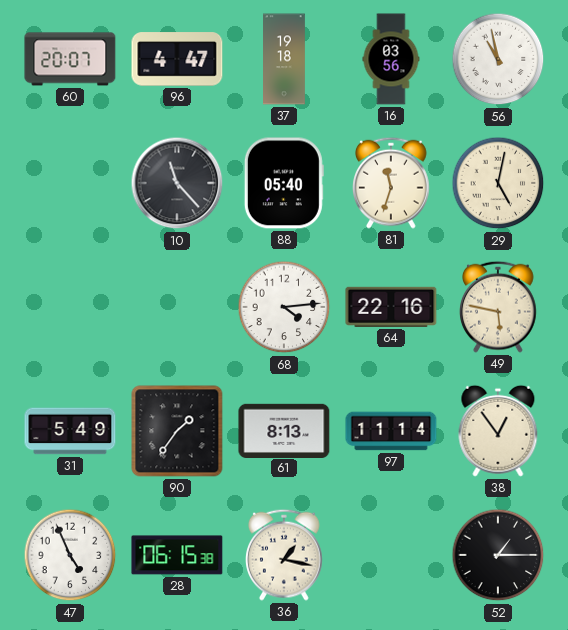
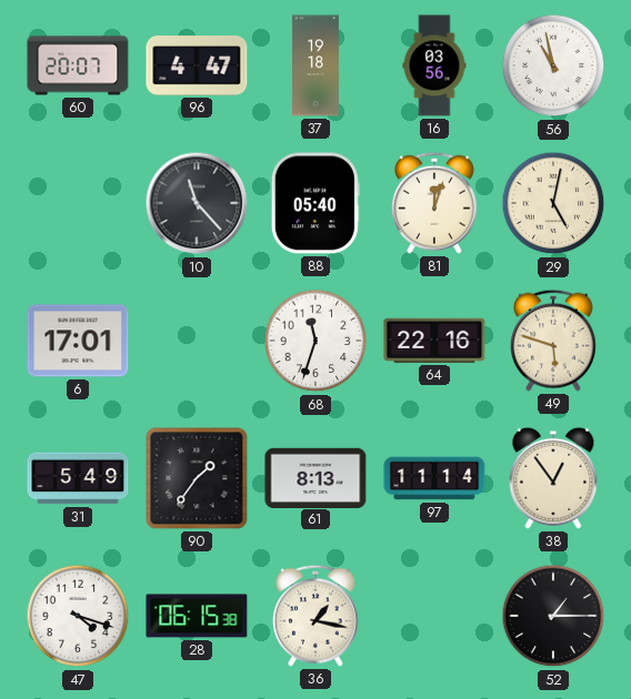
81: 11:33 -> 12:03 (435, 203)
6: none -> 17:01 (78, 341)
68: 4:14 -> 11:33 (315, 341)
49: 5:47 -> 5:48 (554, 341)
47: 4:56 -> 4:18 (78, 616)
